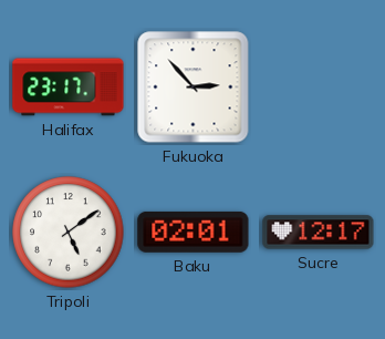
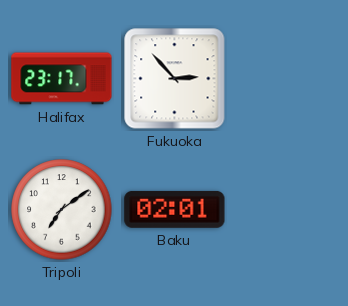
Tripoli: 5:09 -> 7:09 (62, 210)
Sucre: 12:17 -> none (319, 233)
